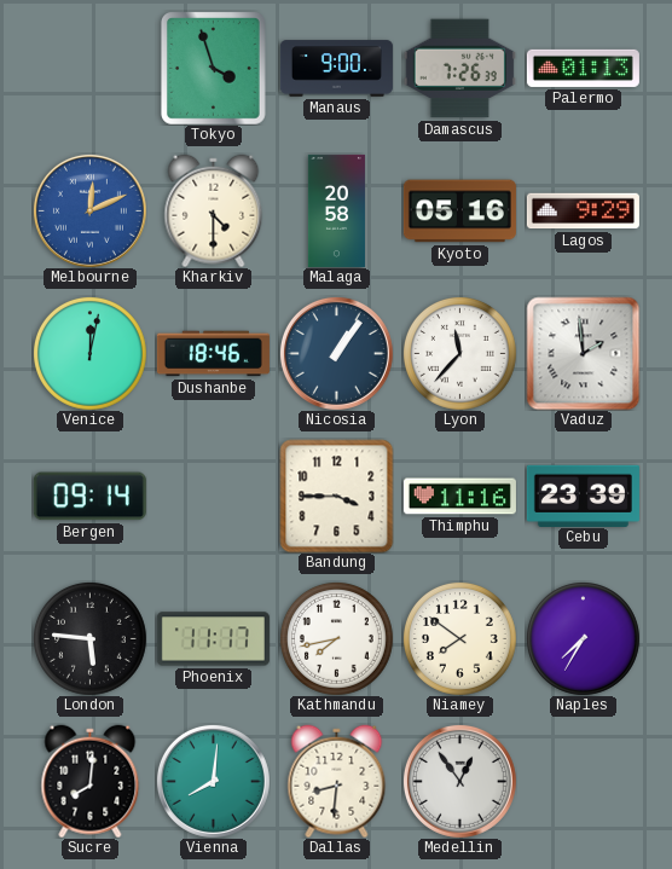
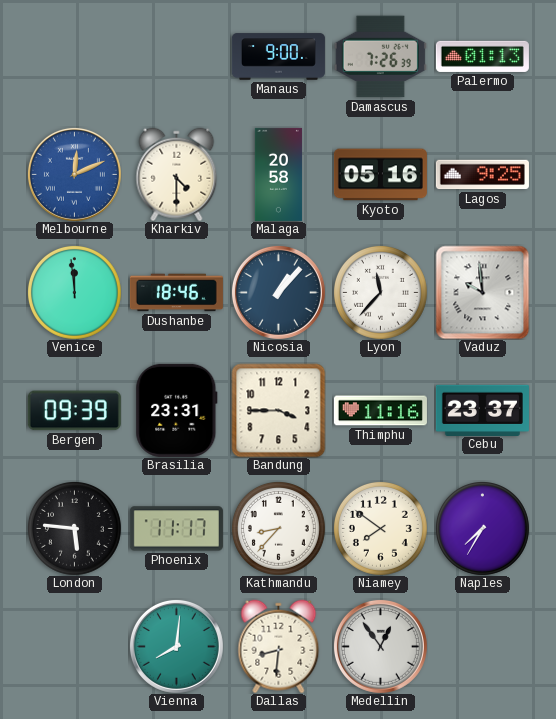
Tokyo: 3:57 -> none (213, 68)
Lagos: 9:29 -> 9:25 (482, 175)
Venice: 12:02 -> 11:59 (74, 292)
Nicosia: 1:06 -> 1:07 (278, 292)
Vaduz: 1:59 -> 9:59 (482, 292)
Bergen: 09:14 -> 09:39 (74, 411)
Brasilia: none -> 23:31 (177, 410)
Cebu: 23:39 -> 23:37 (482, 410)
Kathmandu: 7:43 -> 8:37 (278, 528)
Sucre: 8:01 -> none (91, 781)
